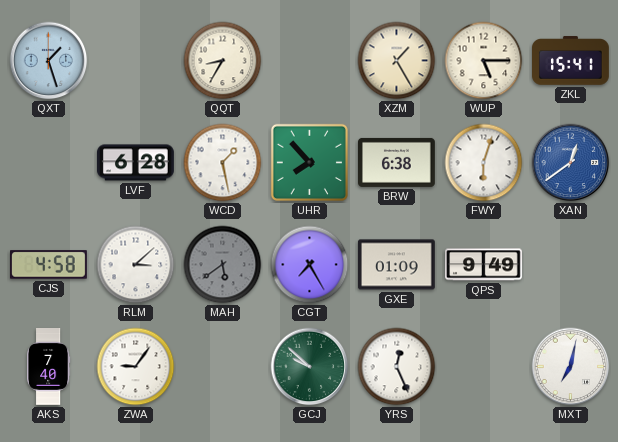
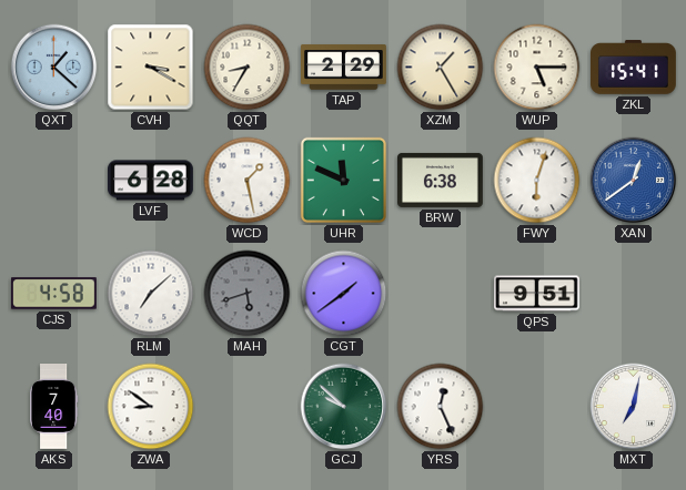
QXT: 1:27 -> 1:22 (54, 68)
CVH: none -> 3:20 (151, 68)
TAP: none -> 2:29 (344, 68)
UHR: 7:53 -> 11:49 (343, 180)
RLM: 3:08 -> 7:08 (151, 294)
MAH: 5:39 -> 5:42 (248, 294)
CGT: 7:25 -> 1:39 (344, 294)
GXE: 01:09 -> none (396, 265)
QPS: 9:49 -> 9:51 (537, 294)
ZWA: 9:06 -> 8:51 (151, 407)
